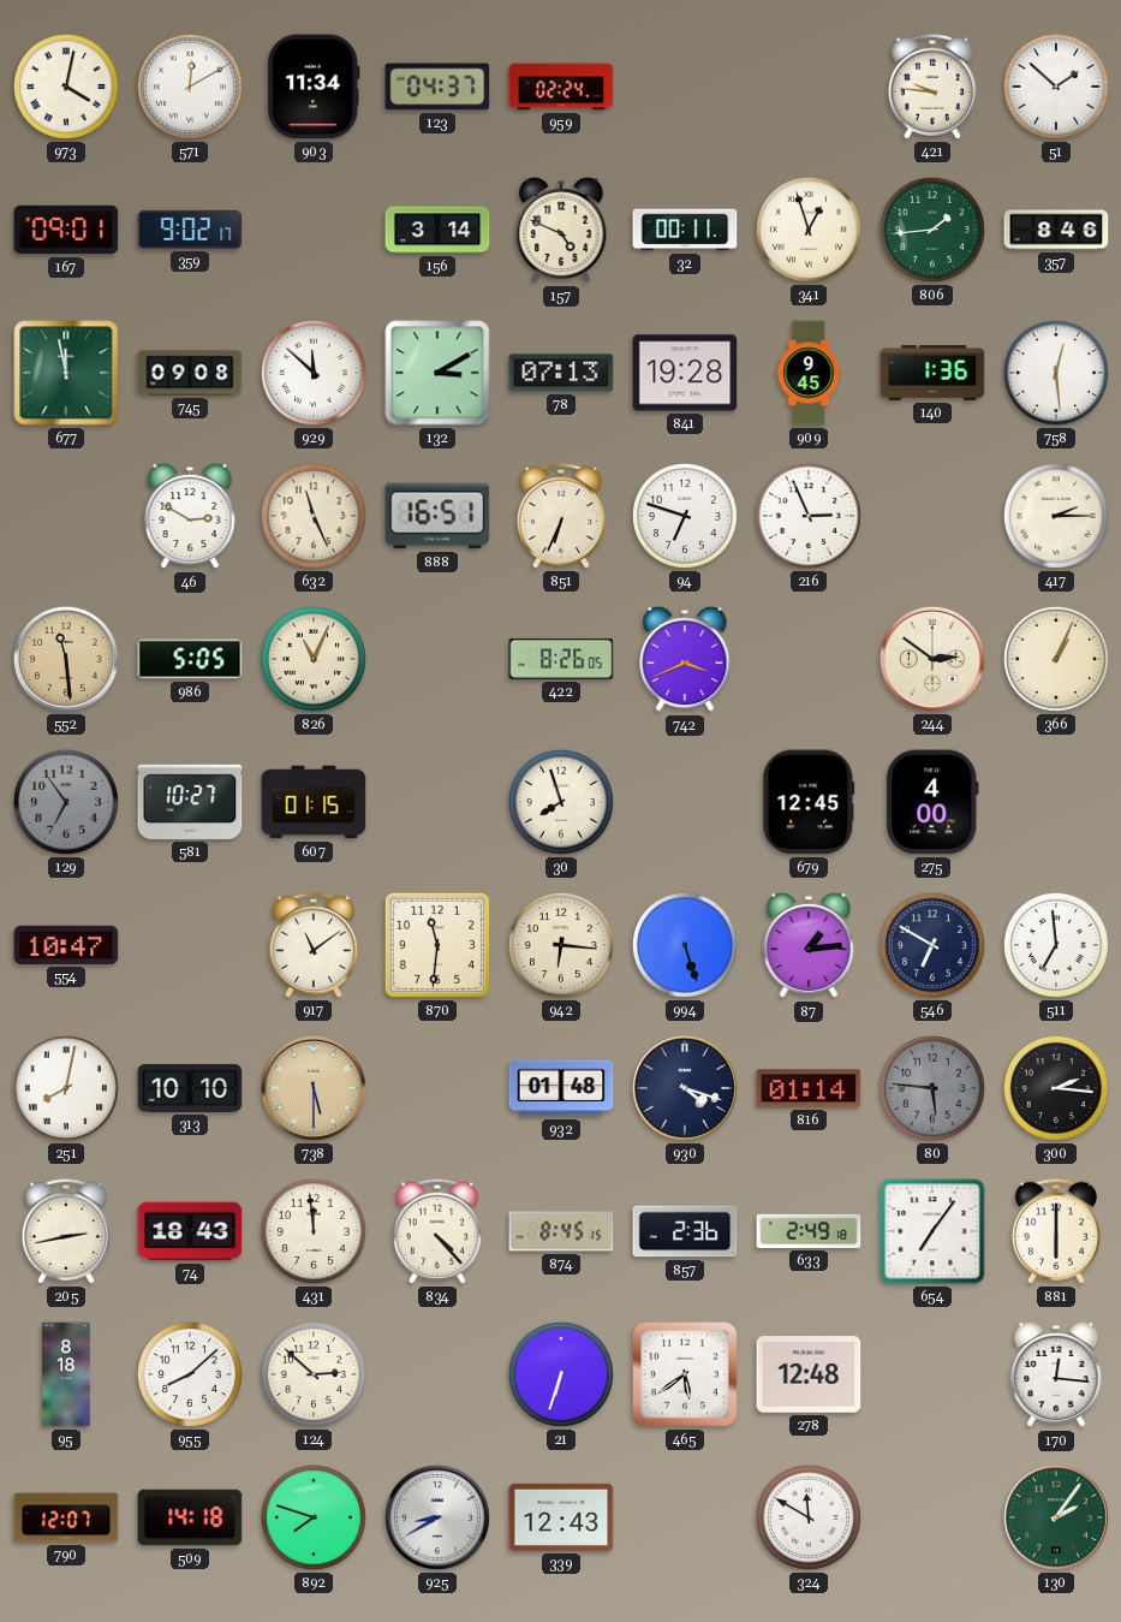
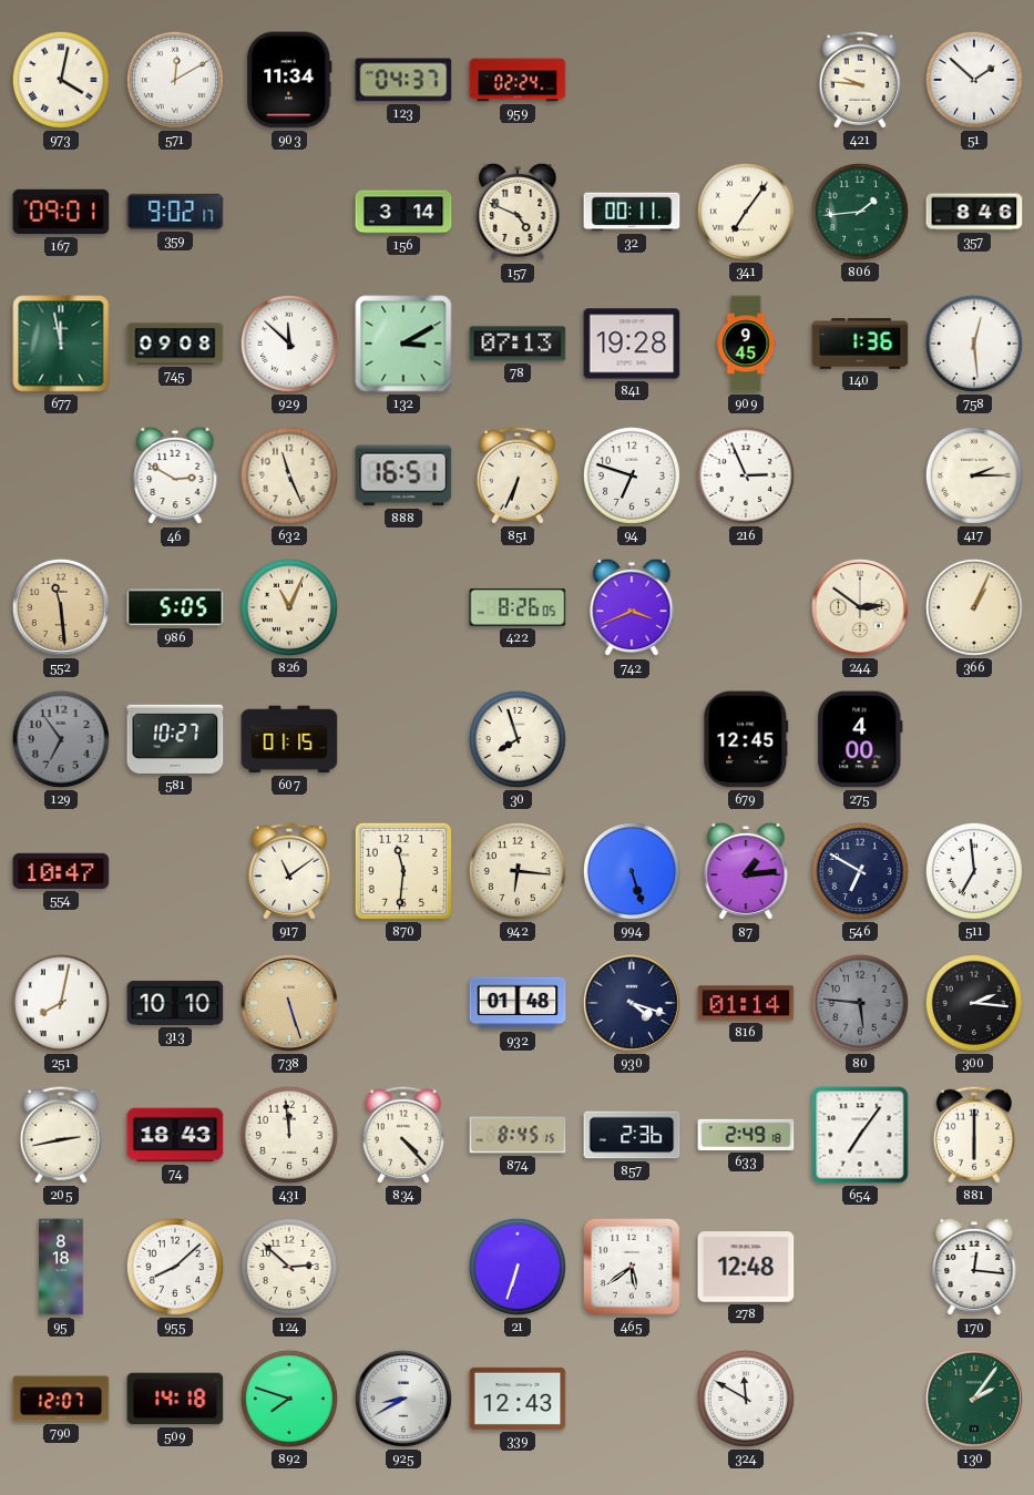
341: 12:57 -> 7:06 (746, 212)
738: 5:30 -> 5:27 (289, 1003)
